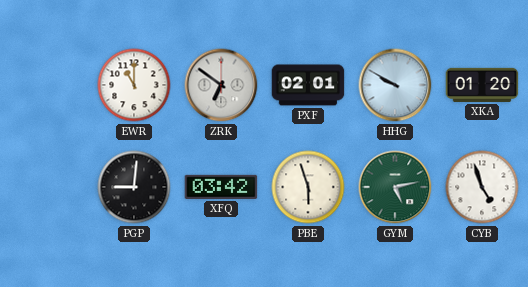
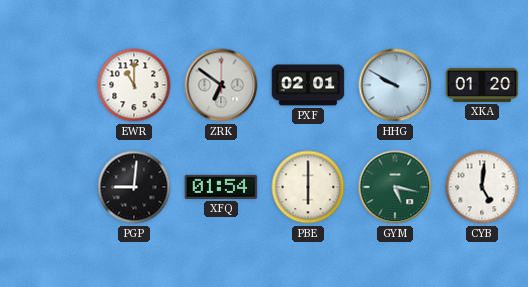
XFQ: 03:42 -> 01:54 (221, 187)
PBE: 5:57 -> 6:00 (308, 187)
GYM: 5:13 -> 5:17 (395, 187)
CYB: 4:57 -> 5:01 (482, 187)
